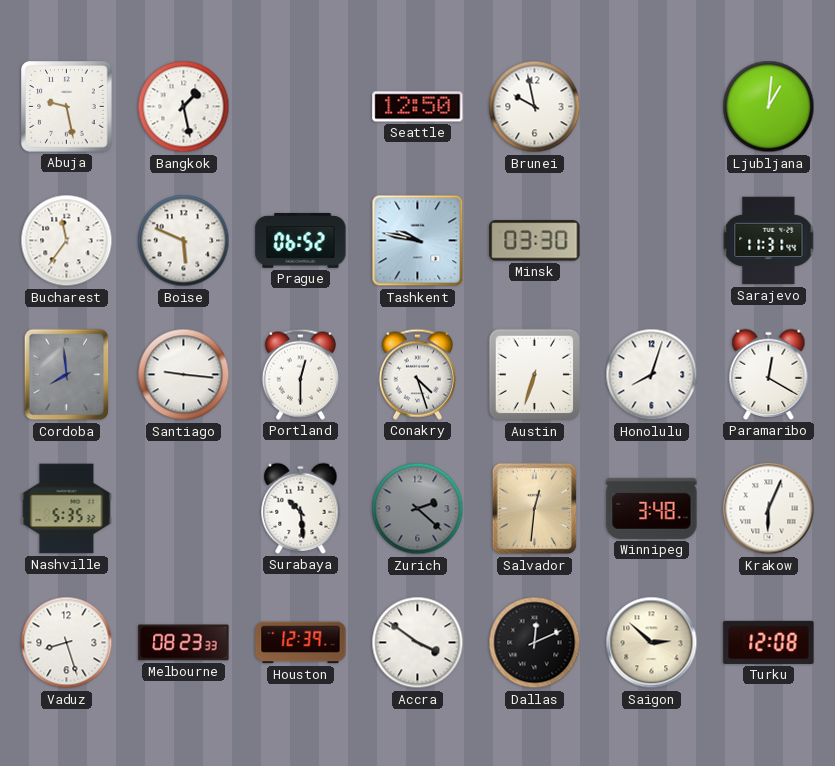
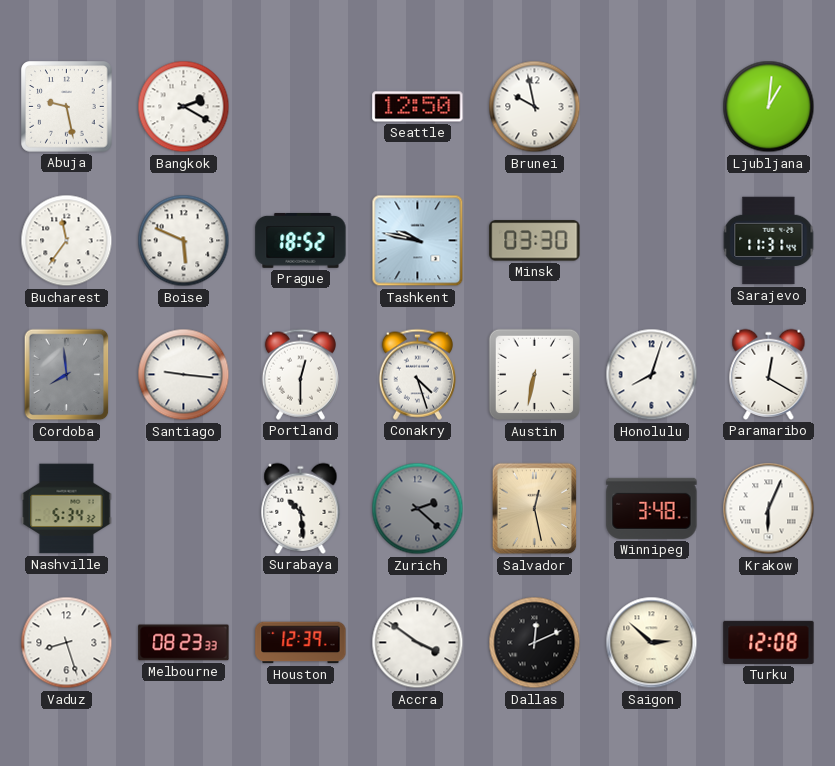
Bangkok: 1:28 -> 2:20 (184, 107)
Prague: 06:52 -> 18:52 (301, 240)
Austin: 6:33 -> 6:32 (535, 375)
Nashville: 5:35 -> 5:34 (67, 509)
Salvador: 12:31 -> 12:28 (535, 509)
